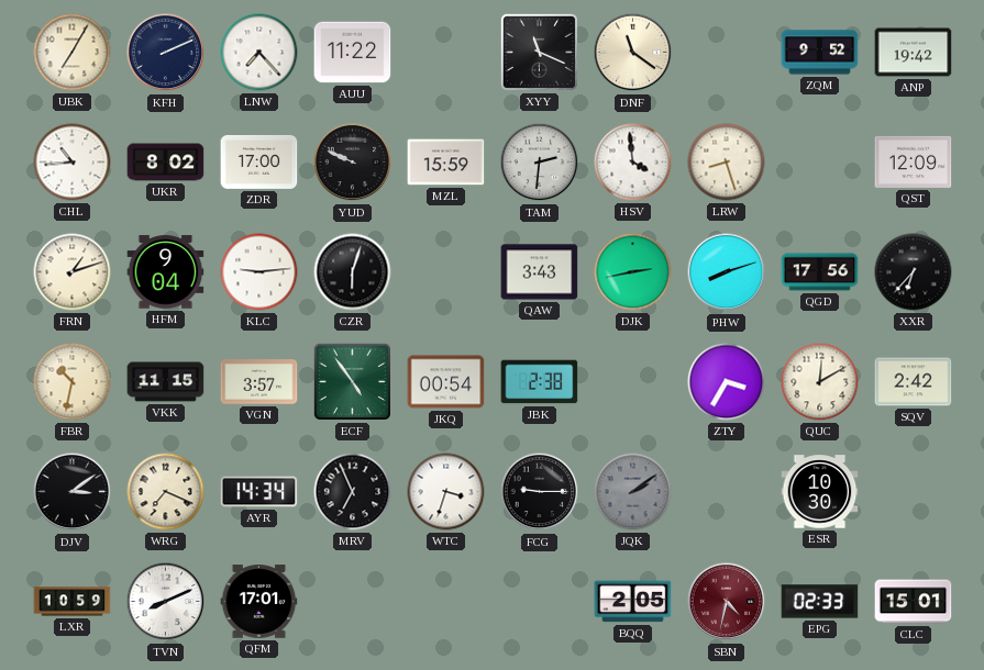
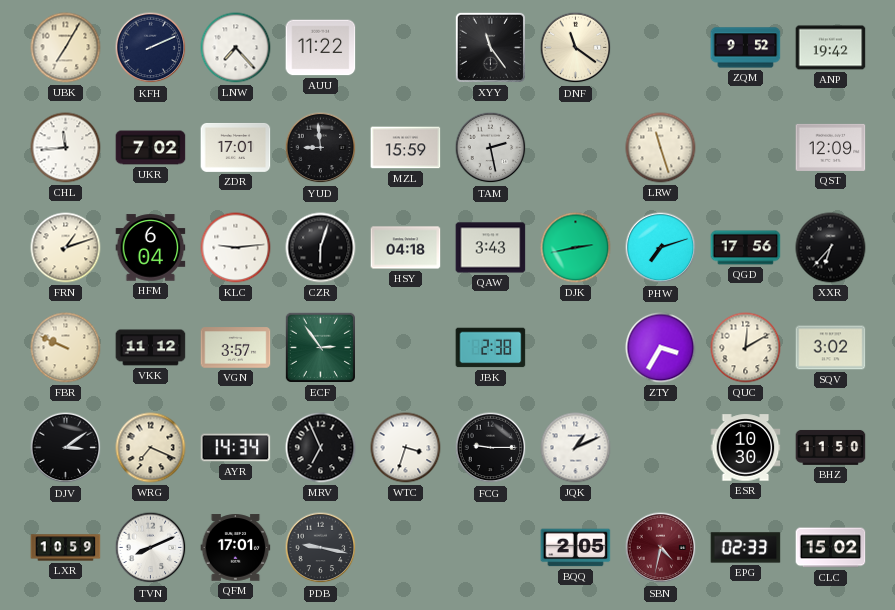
XYY: 11:19 -> 11:24 (490, 47)
CHL: 10:44 -> 11:44 (66, 148)
UKR: 8:02 -> 7:02 (151, 148)
ZDR: 17:00 -> 17:01 (236, 147)
YUD: 9:49 -> 8:59 (321, 148)
TAM: 2:31 -> 2:28 (491, 148)
HSV: 3:59 -> none (633, 163)
LRW: 8:27 -> 11:27 (661, 148)
HFM: 9:04 -> 6:04 (151, 248)
HSY: none -> 04:18 (406, 248)
PHW: 8:12 -> 7:12 (661, 248)
FBR: 10:32 -> 9:49 (66, 348)
VKK: 11:15 -> 11:12 (151, 348)
ECF: 4:54 -> 2:54 (320, 347)
JKQ: 00:54 -> none (446, 382)
SQV: 2:42 -> 3:02 (831, 348)
JQK: 2:09 -> 1:11 (576, 448)
JQK dial: grey -> white (576, 448)
BHZ: none -> 11:50 (831, 447)
PDB: none -> 9:17 (321, 548)
CLC: 15:01 -> 15:02 (831, 548)
